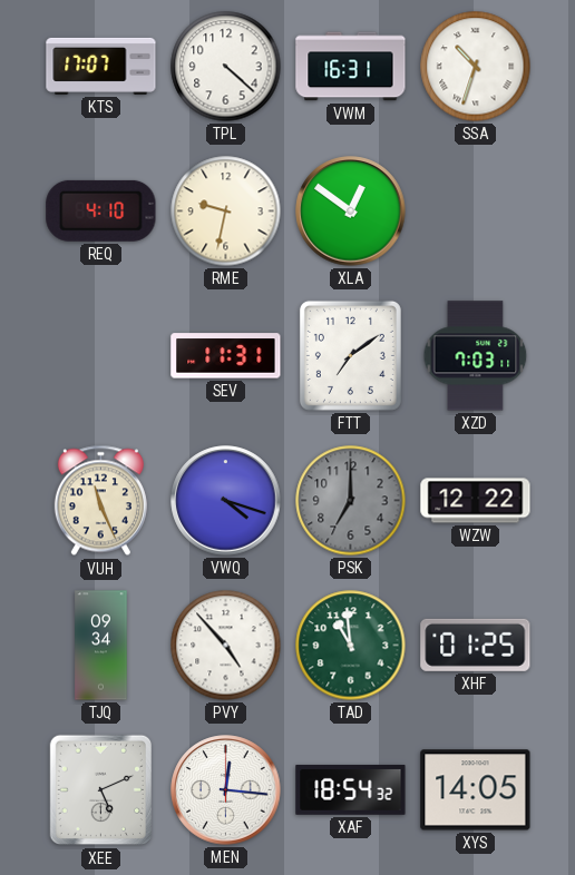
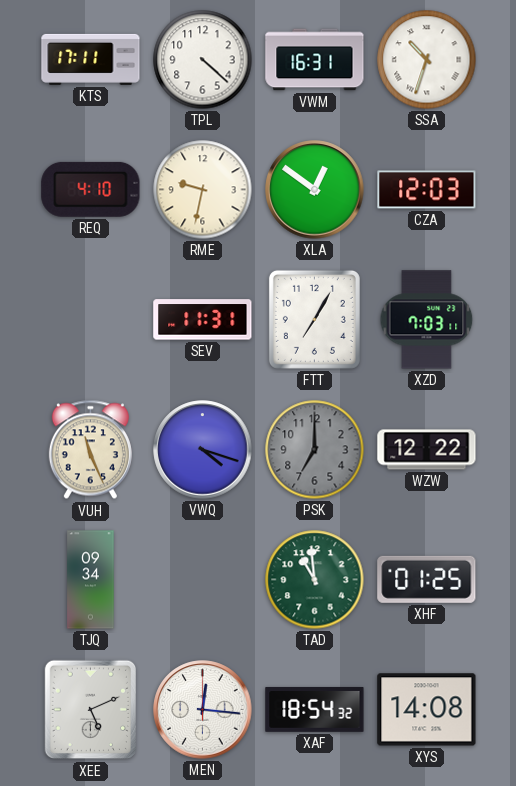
KTS: 17:07 -> 17:11 (91, 59)
CZA: none -> 12:03 (427, 190)
FTT: 7:09 -> 7:05 (314, 319)
PVY: 4:53 -> none (226, 646)
XYS: 14:05 -> 14:08 (427, 710)
